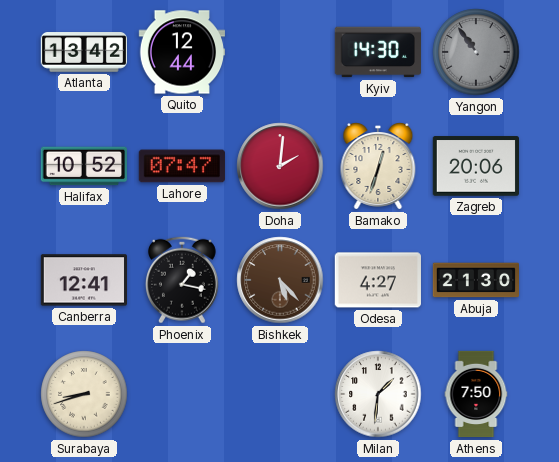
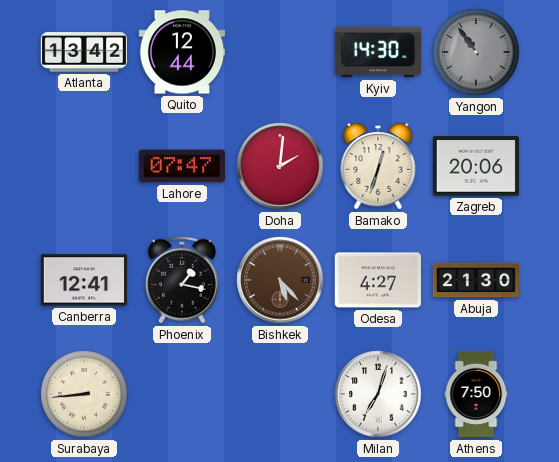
Halifax: 10:52 -> none (84, 166)
Surabaya: 8:42 -> 8:44 (84, 394)
Milan: 1:31 -> 7:03 (378, 394)
